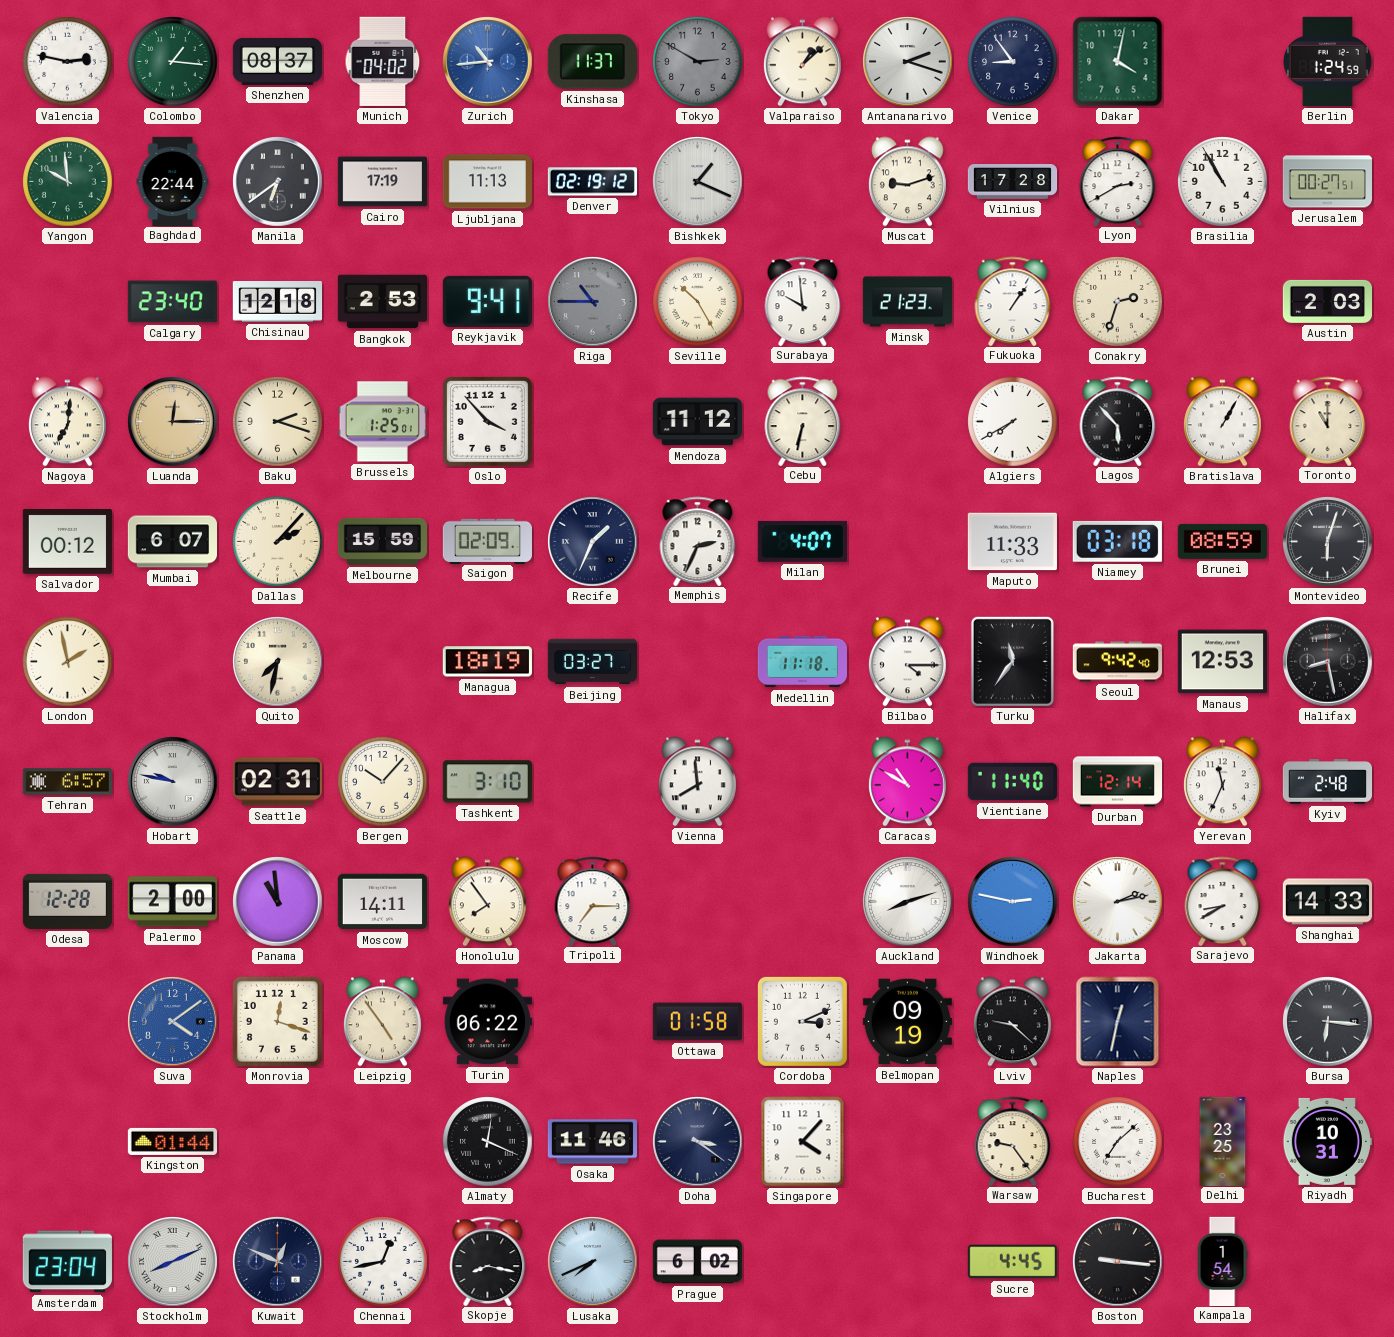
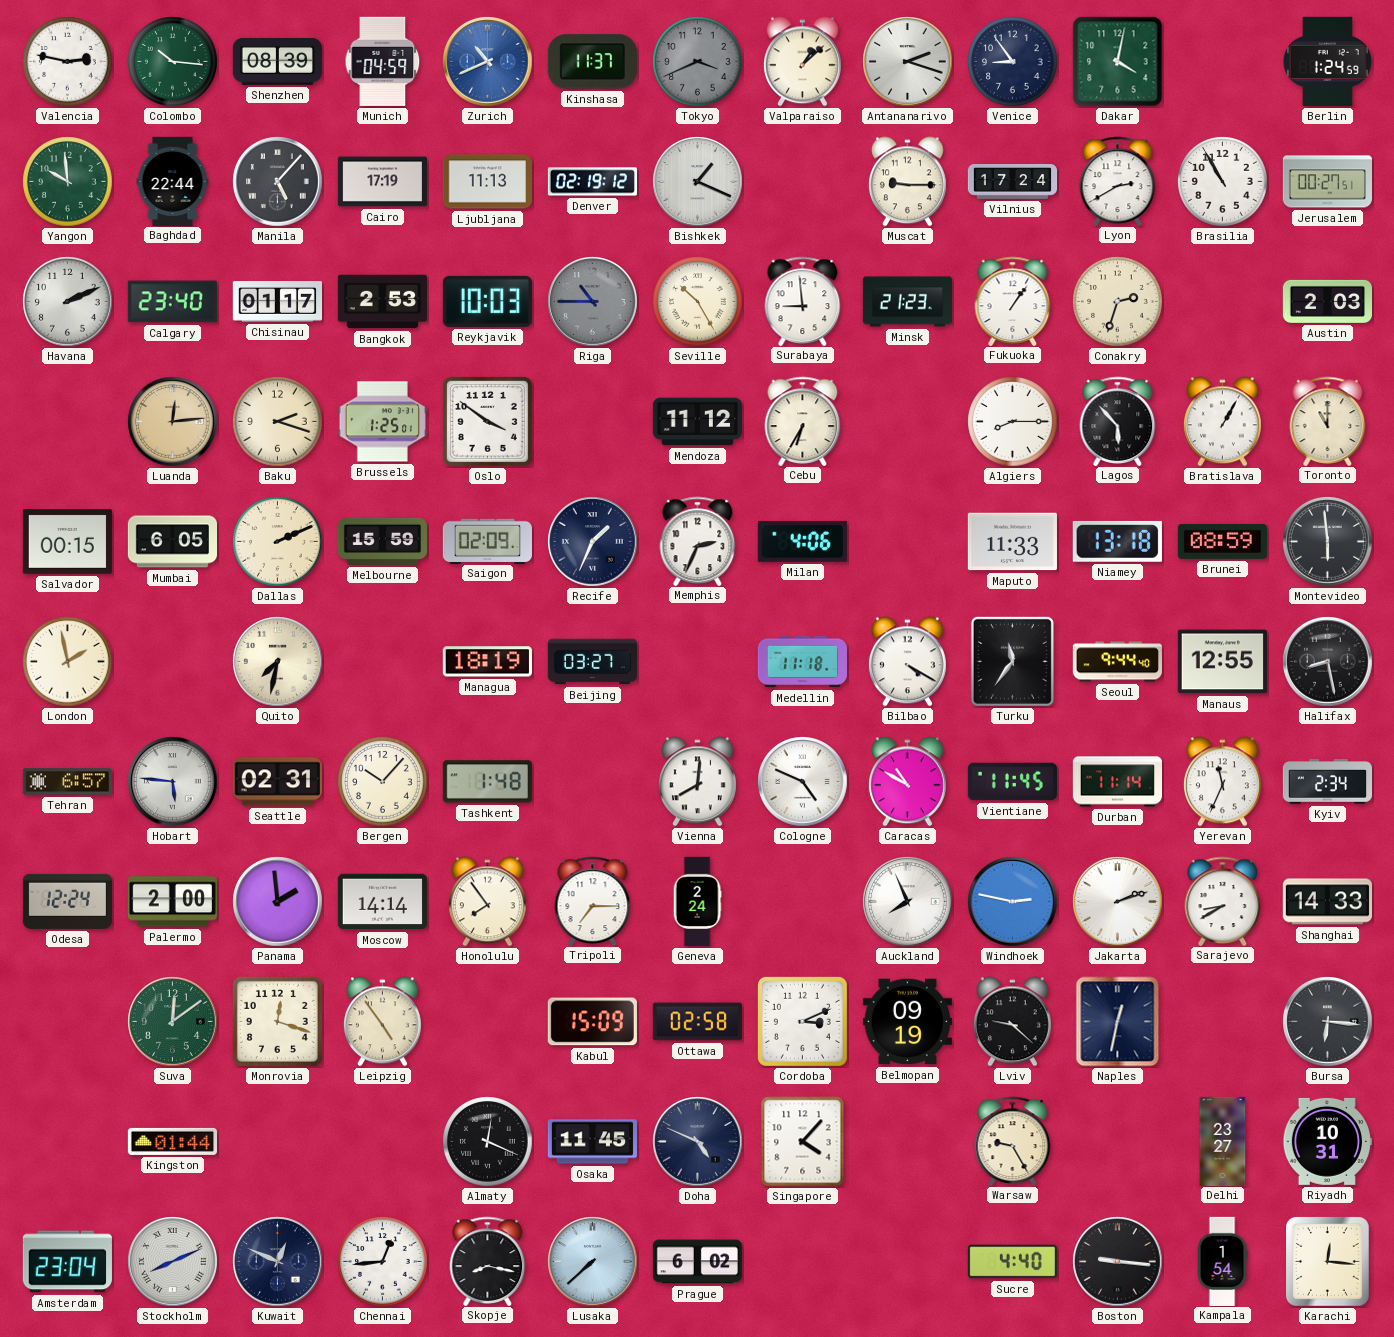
Colombo: 1:16 -> 10:16 (173, 62)
Shenzhen: 08:37 -> 08:39 (277, 61)
Munich: 04:02 -> 04:59 (383, 61)
Zurich: 10:44 -> 10:41 (488, 62)
Tokyo: 2:50 -> 3:41 (698, 62)
Manila: 6:39 -> 5:07 (278, 182)
Muscat: 9:12 -> 9:15 (907, 182)
Vilnius: 17:28 -> 17:24 (1013, 182)
Havana: none -> 2:11 (68, 302)
Chisinau: 12:18 -> 01:17 (277, 302)
Reykjavik: 9:41 -> 10:03 (487, 301)
Surabaya: 9:59 -> 8:59 (803, 301)
Nagoya: 7:01 -> none (67, 422)
Luanda: 12:15 -> 12:14 (173, 422)
Oslo: 3:53 -> 3:51 (487, 421)
Cebu: 6:32 -> 6:35 (803, 421)
Algiers: 7:40 -> 8:15 (1013, 422)
Salvador: 00:12 -> 00:15 (67, 542)
Mumbai: 6:07 -> 6:05 (172, 542)
Dallas: 2:07 -> 2:11 (278, 542)
Milan: 4:07 -> 4:06 (802, 541)
Niamey: 03:18 -> 13:18 (1117, 541)
Montevideo: 6:03 -> 5:59 (1328, 542)
Bilbao: 4:15 -> 4:20 (907, 662)
Seoul: 9:42 -> 9:44 (1117, 662)
Manaus: 12:53 -> 12:55 (1222, 662)
Hobart: 9:47 -> 5:46 (173, 782)
Tashkent: 3:10 -> 1:48 (487, 782)
Vienna: 7:59 -> 8:01 (697, 782)
Cologne: none -> 4:49 (803, 782)
Vientiane: 11:40 -> 11:45 (1012, 782)
Durban: 12:14 -> 11:14 (1117, 782)
Kyiv: 2:48 -> 2:34 (1327, 782)
Odesa: 12:28 -> 12:24 (67, 901)
Panama: 10:59 -> 1:59 (278, 902)
Moscow: 14:11 -> 14:14 (382, 902)
Geneva: none -> 2:24 (697, 902)
Auckland: 8:12 -> 7:56 (908, 902)
Jakarta: 2:13 -> 2:12 (1118, 902)
Suva: 4:09 -> 12:09 (173, 1022)
Suva dial: blue -> green (173, 1022)
Turin: 06:22 -> none (487, 1022)
Kabul: none -> 15:09 (592, 1022)
Ottawa: 01:58 -> 02:58 (697, 1022)
Osaka: 11:46 -> 11:45 (592, 1142)
Doha: 3:21 -> 4:49 (698, 1142)
Warsaw: 9:24 -> 9:25 (1013, 1141)
Bucharest: 7:08 -> none (1118, 1142)
Delhi: 23:25 -> 23:27 (1223, 1141)
Chennai: 12:43 -> 12:44 (383, 1262)
Lusaka: 7:41 -> 7:38 (593, 1262)
Sucre: 4:45 -> 4:40 (1012, 1262)
Karachi: none -> 12:16 (1328, 1262)
